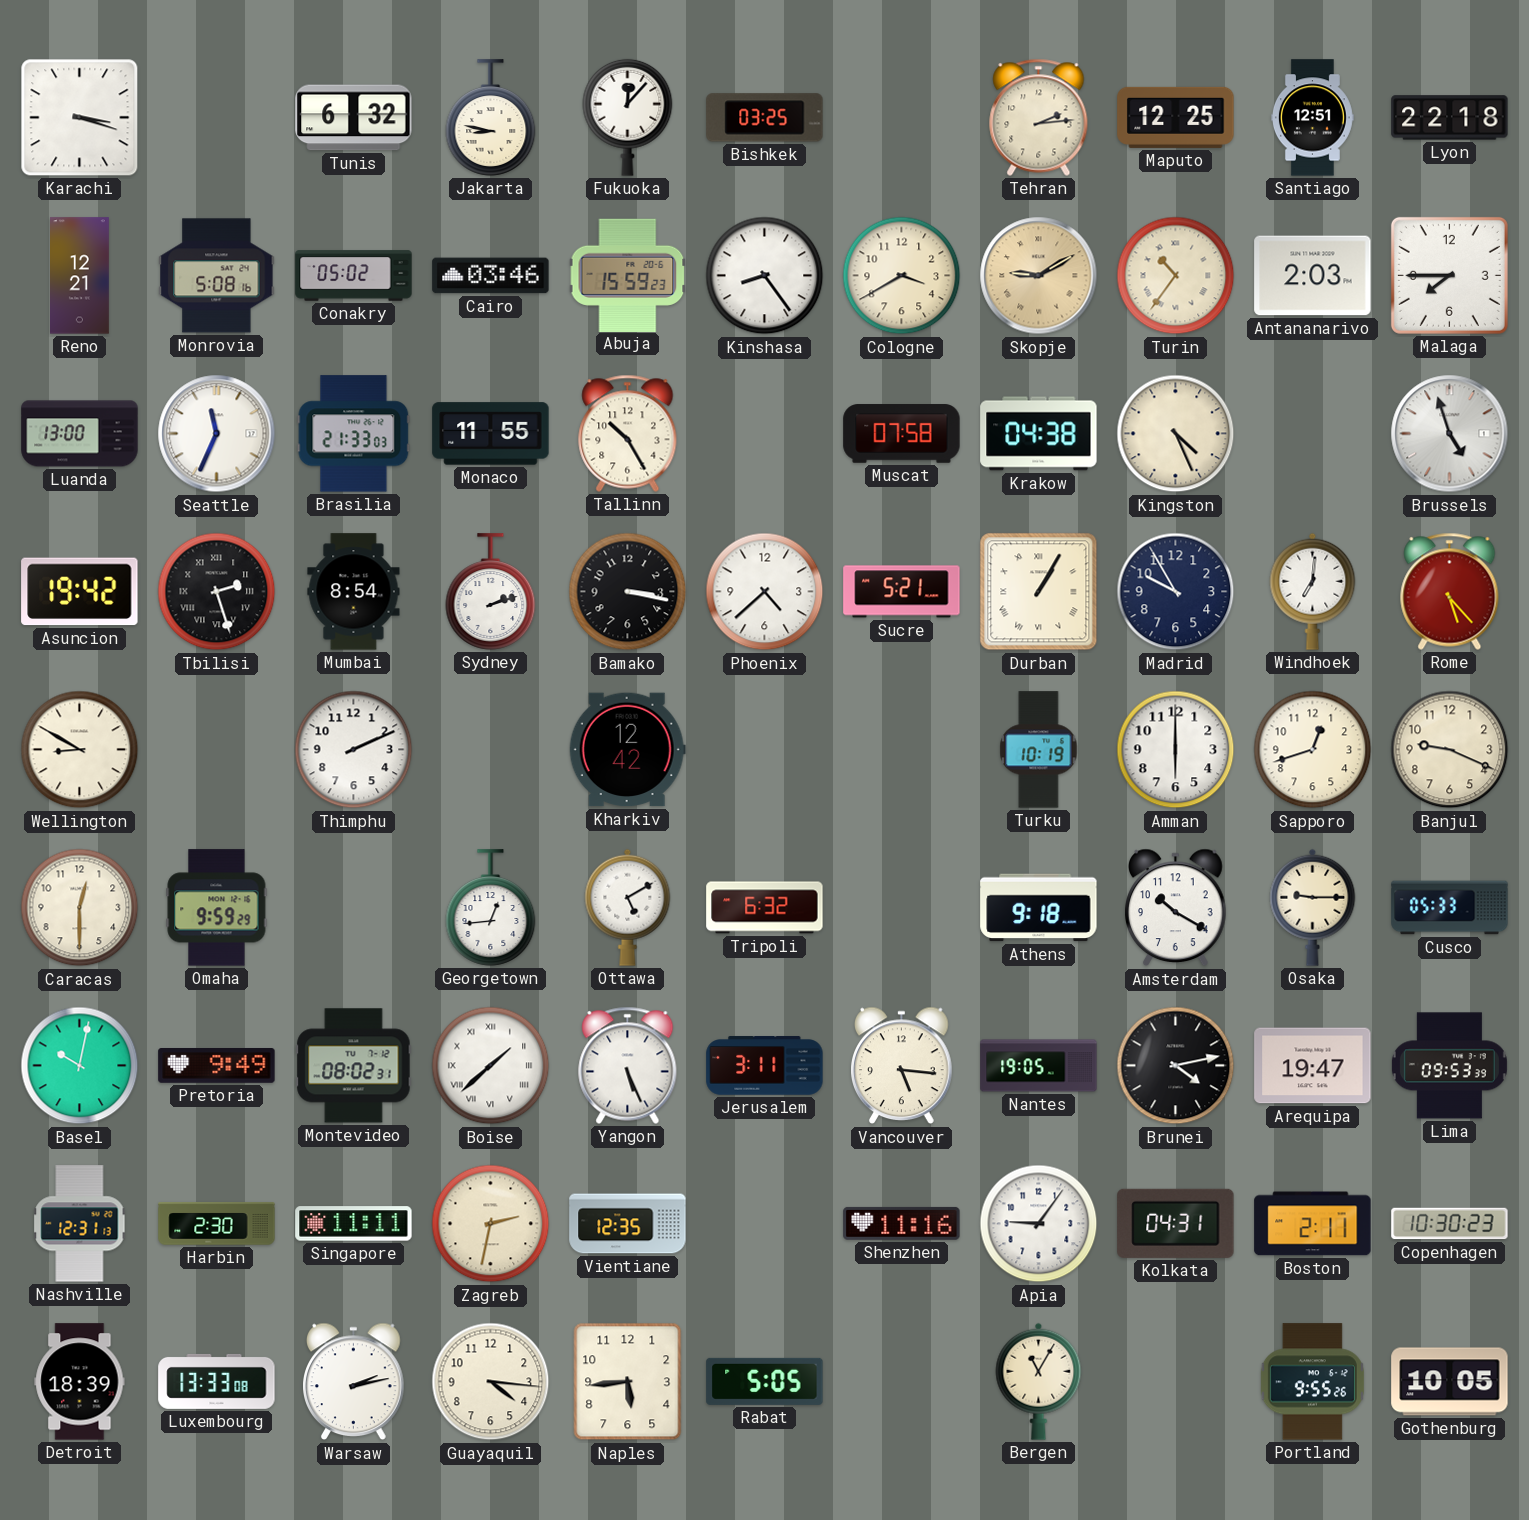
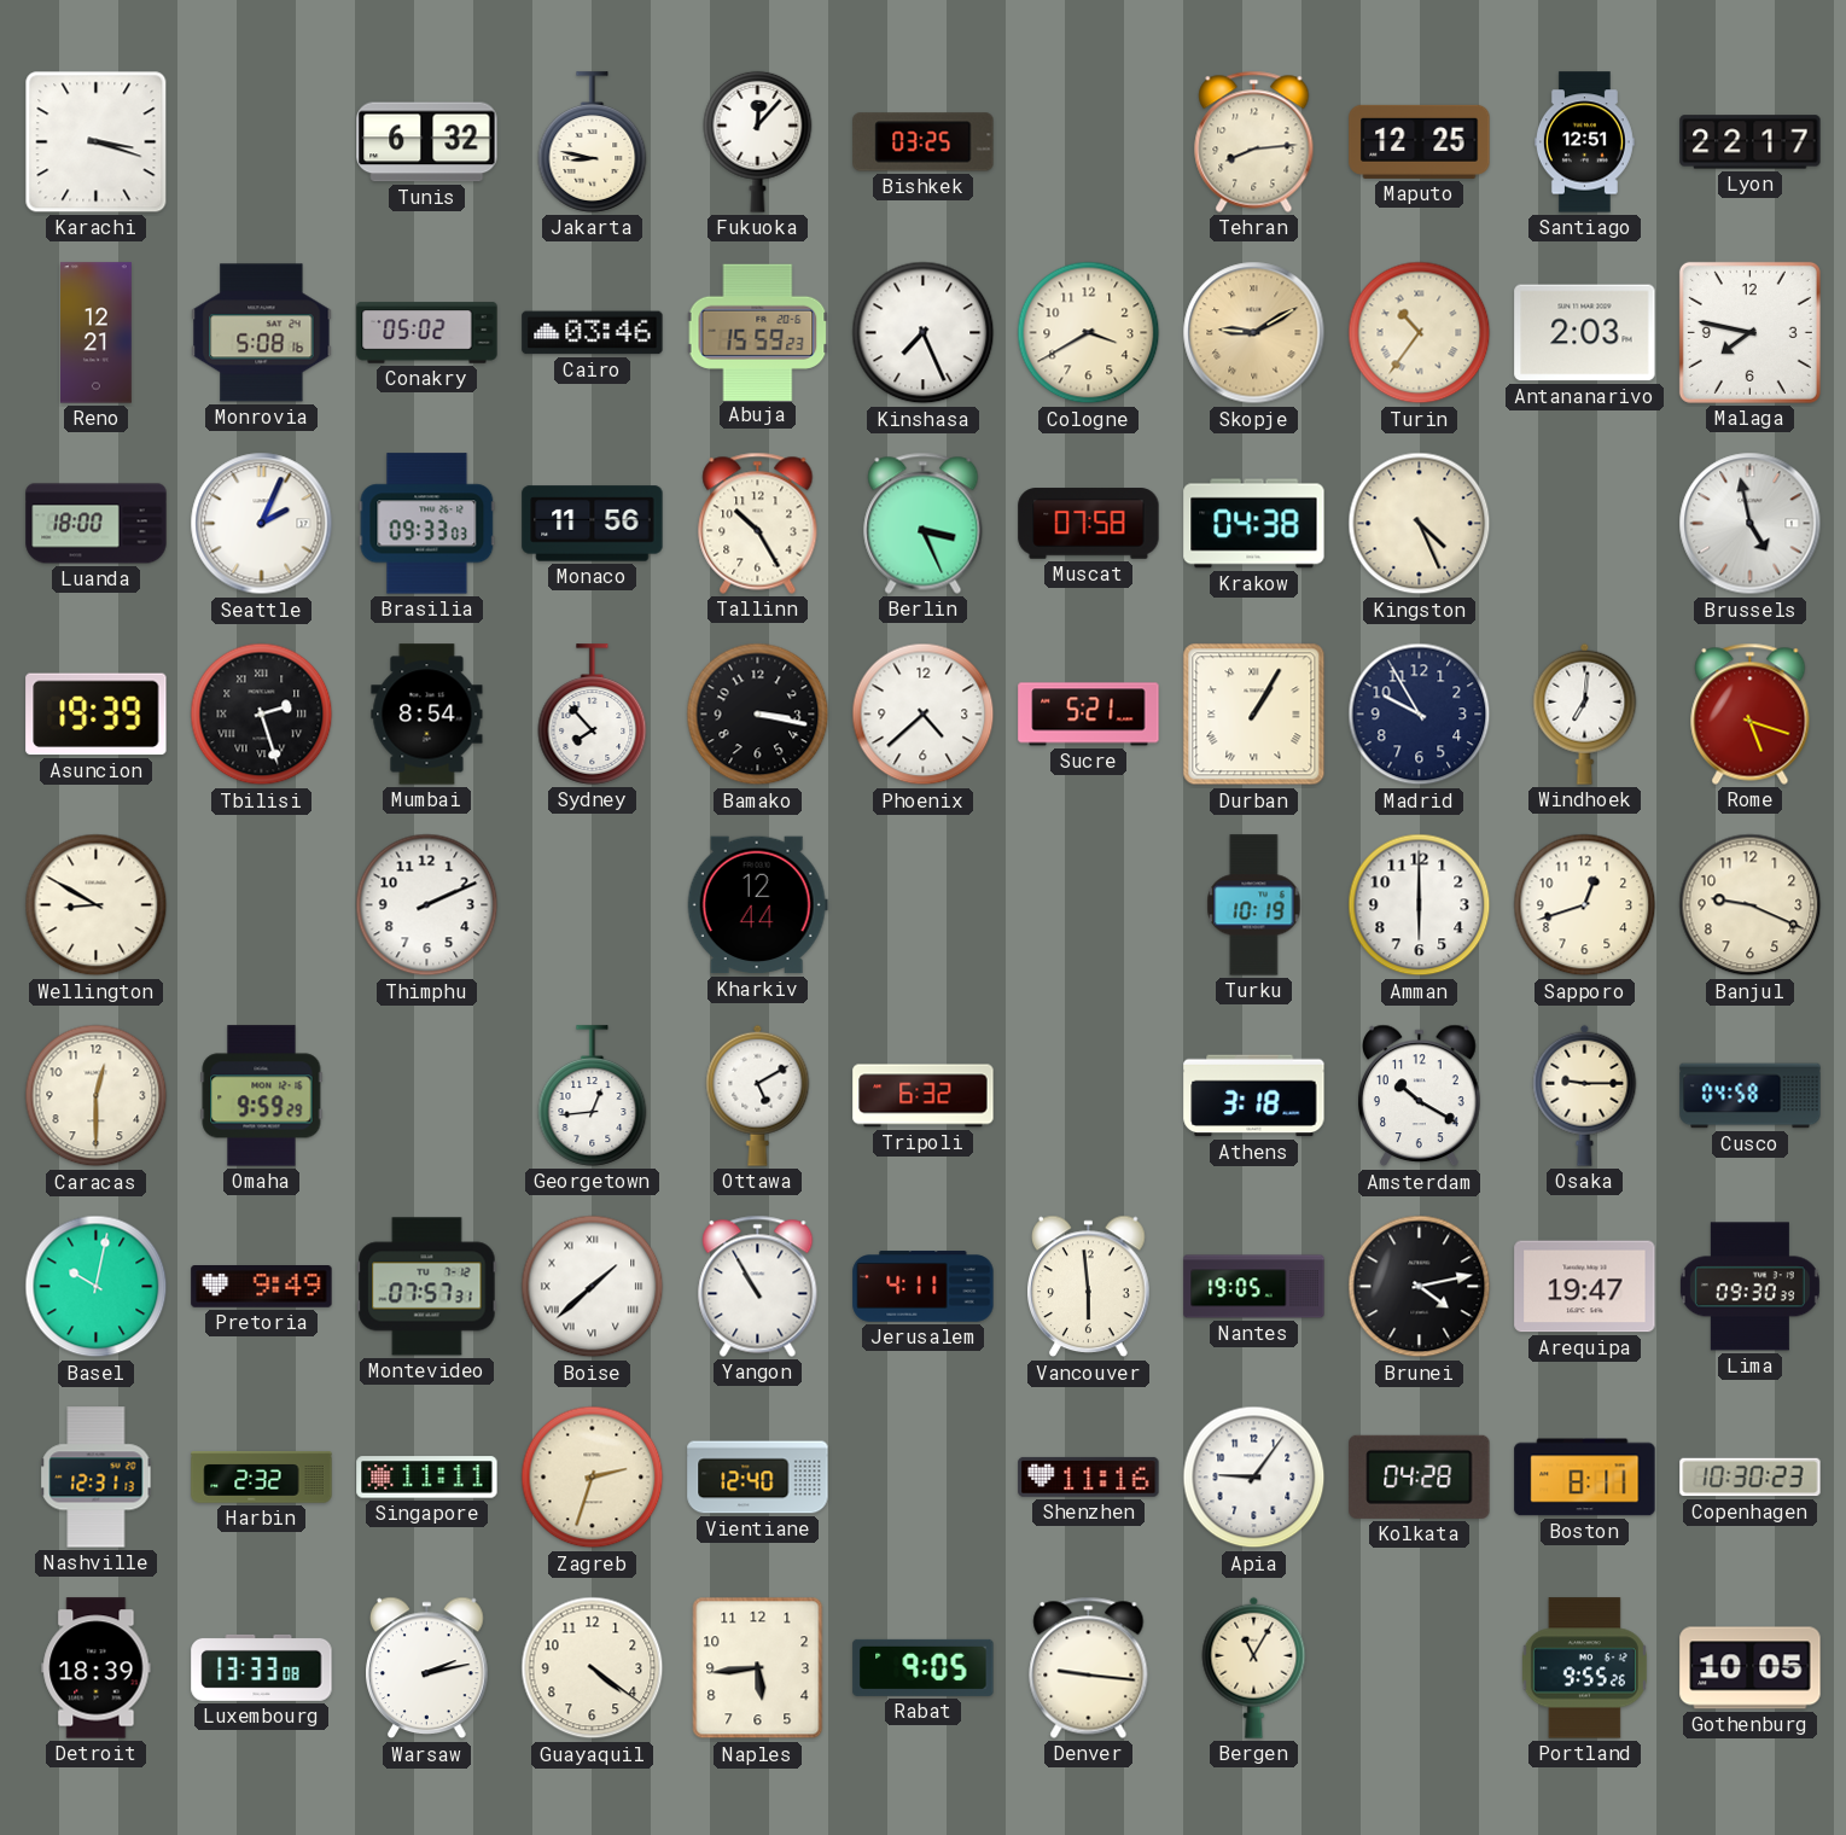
Tehran: 2:14 -> 8:14 (1254, 141)
Lyon: 22:18 -> 22:17 (1751, 142)
Kinshasa: 8:24 -> 7:26 (924, 333)
Malaga: 7:45 -> 7:47 (1749, 332)
Luanda: 13:00 -> 18:00 (97, 524)
Seattle: 11:34 -> 2:04 (262, 524)
Brasilia: 21:33 -> 09:33 (427, 524)
Monaco: 11:55 -> 11:56 (593, 524)
Berlin: none -> 3:26 (924, 523)
Brussels: 4:57 -> 4:58 (1751, 524)
Asuncion: 19:42 -> 19:39 (97, 715)
Sydney: 2:12 -> 7:53 (593, 715)
Rome: 5:23 -> 5:18 (1751, 713)
Kharkiv: 12:42 -> 12:44 (757, 905)
Athens: 9:18 -> 3:18 (1254, 1096)
Cusco: 05:33 -> 04:58 (1751, 1096)
Montevideo: 08:02 -> 07:57 (427, 1287)
Yangon: 5:26 -> 10:55 (758, 1286)
Jerusalem: 3:11 -> 4:11 (924, 1287)
Vancouver: 5:16 -> 5:59 (1089, 1287)
Lima: 09:53 -> 09:30 (1749, 1287)
Harbin: 2:30 -> 2:32 (262, 1478)
Zagreb: 2:32 -> 2:33 (593, 1478)
Vientiane: 12:35 -> 12:40 (758, 1478)
Kolkata: 04:31 -> 04:28 (1420, 1476)
Boston: 2:11 -> 8:11 (1585, 1478)
Guayaquil: 4:16 -> 4:21 (593, 1668)
Rabat: 5:05 -> 9:05 (924, 1667)
Denver: none -> 9:16 (1089, 1667)
